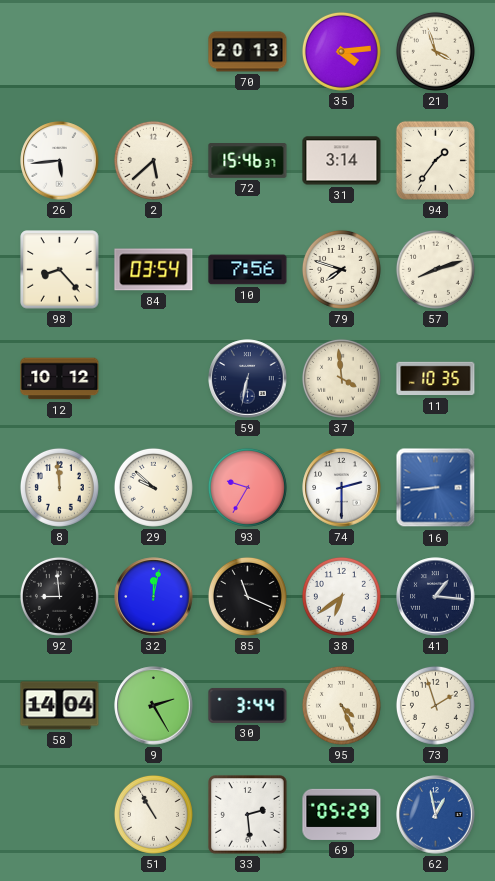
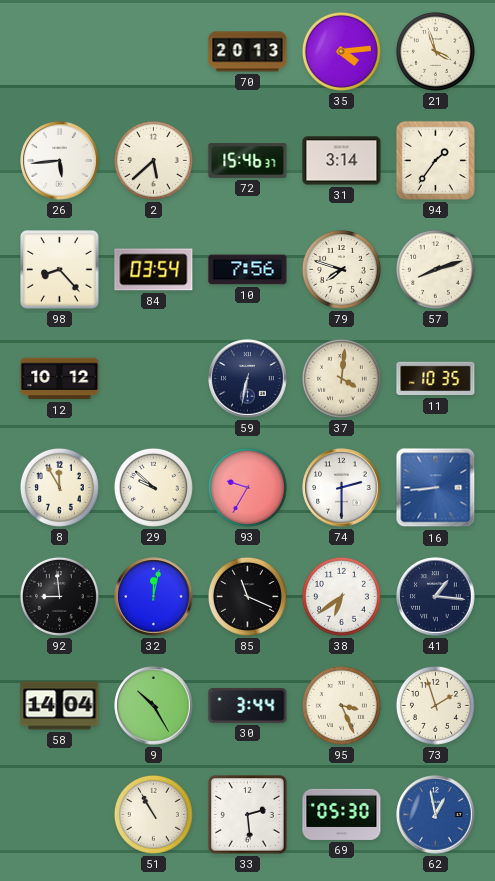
37: 3:59 -> 4:01 (341, 378)
8: 11:59 -> 11:55 (59, 487)
9: 2:25 -> 10:25 (154, 706)
95: 4:26 -> 3:26 (341, 705)
69: 05:29 -> 05:30 (342, 814)
